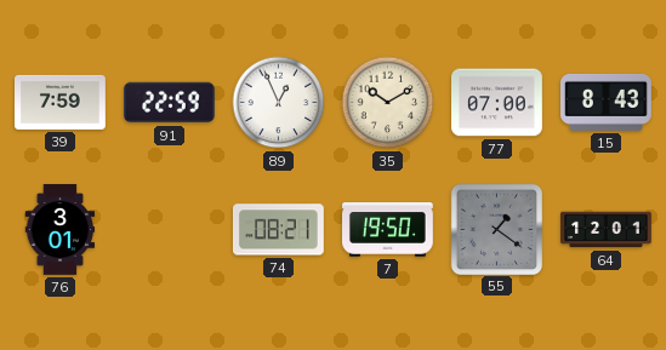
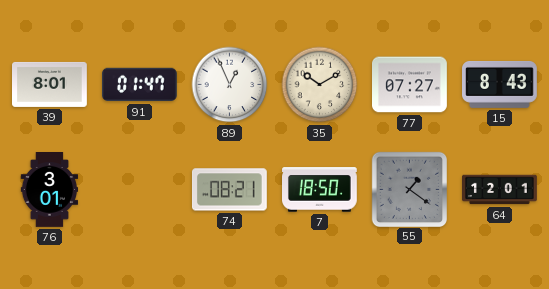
39: 7:59 -> 8:01 (50, 84)
91: 22:59 -> 01:47 (140, 85)
77: 07:00 -> 07:27 (410, 85)
7: 19:50 -> 18:50 (320, 190)
